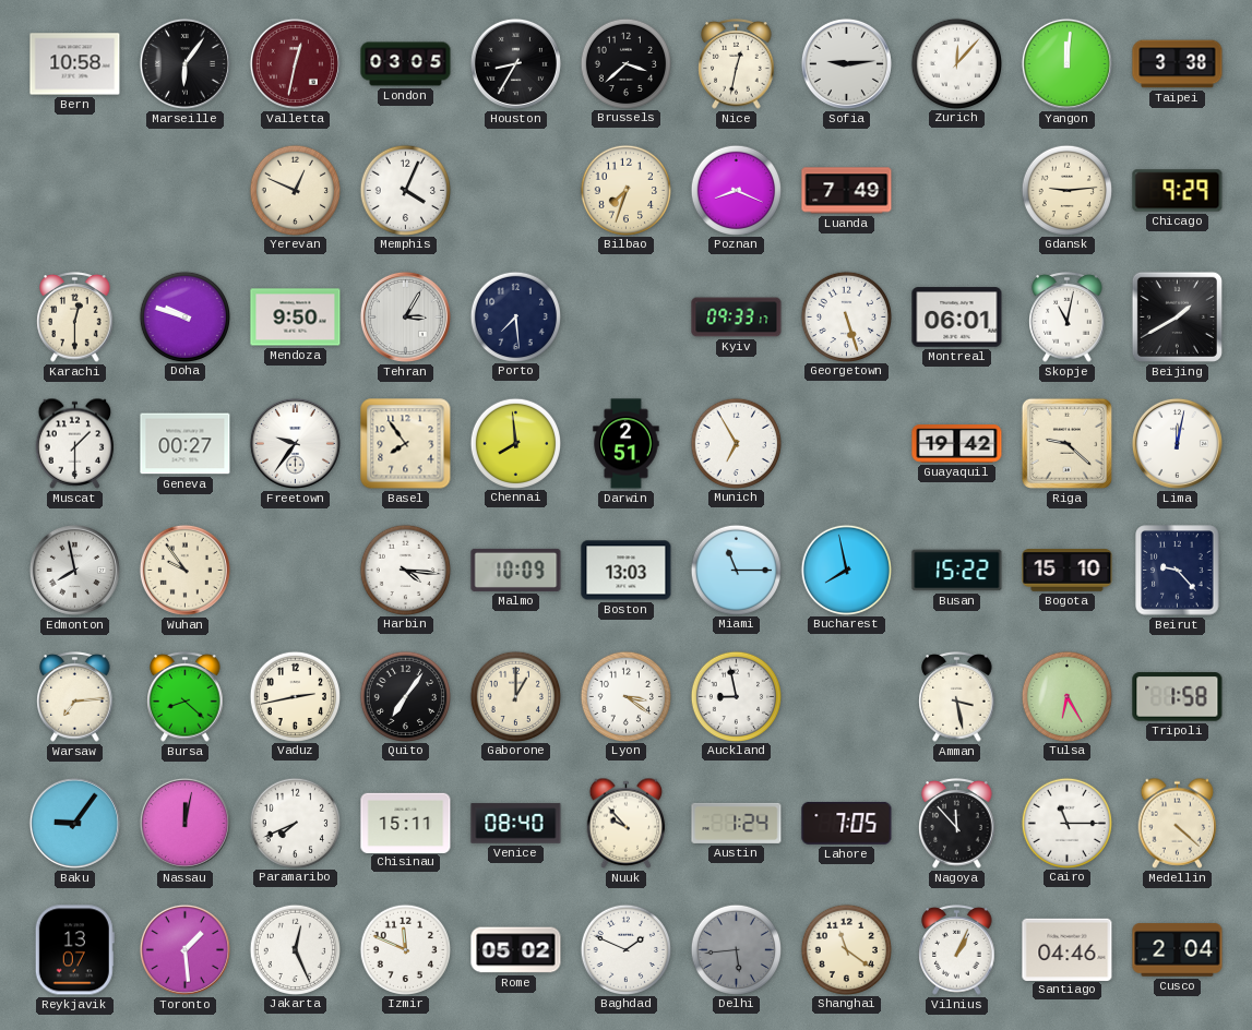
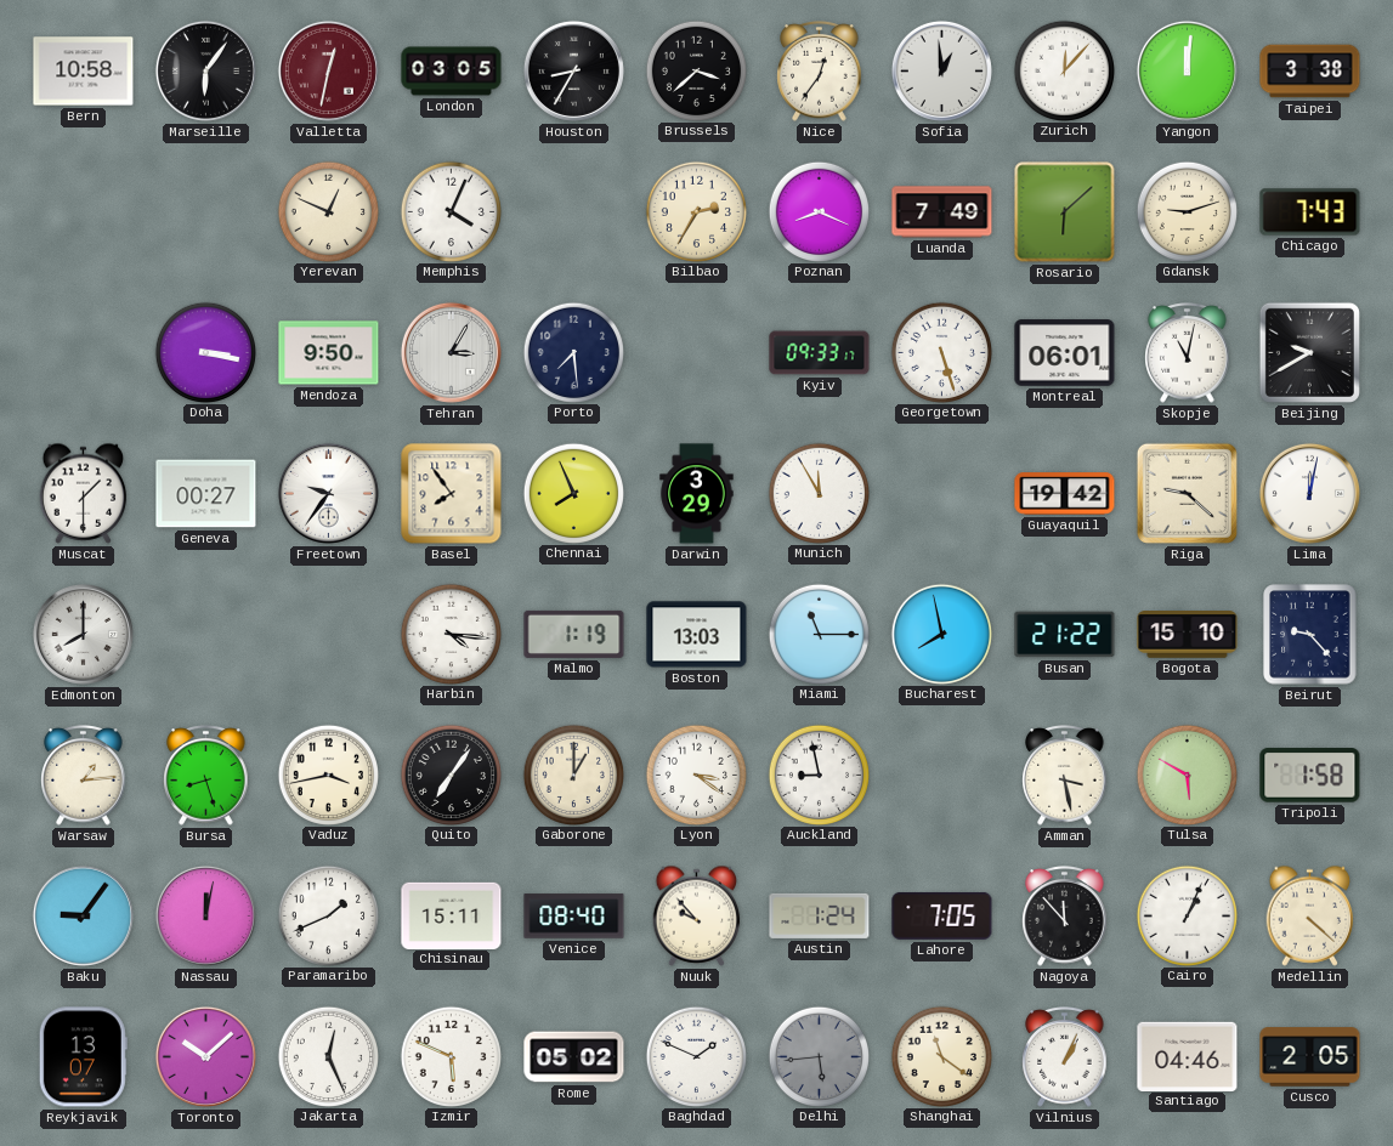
Nice: 12:32 -> 12:36 (820, 72)
Sofia: 9:14 -> 12:59 (941, 70)
Bilbao: 7:33 -> 2:35 (696, 211)
Rosario: none -> 6:08 (1065, 212)
Gdansk: 9:14 -> 9:12 (1187, 211)
Chicago: 9:29 -> 7:43 (1310, 212)
Karachi: 12:30 -> none (75, 318)
Doha: 9:48 -> 3:17 (205, 352)
Beijing: 1:40 -> 9:40 (1309, 352)
Chennai: 7:59 -> 7:56 (573, 493)
Darwin: 2:51 -> 3:29 (697, 494)
Munich: 6:55 -> 11:55 (819, 493)
Edmonton: 7:58 -> 8:00 (83, 634)
Wuhan: 9:54 -> none (184, 570)
Malmo: 10:09 -> 1:19 (574, 634)
Busan: 15:22 -> 21:22 (1065, 635)
Warsaw: 7:14 -> 1:14 (84, 776)
Bursa: 8:22 -> 8:27 (206, 776)
Vaduz: 2:43 -> 3:43 (328, 775)
Tulsa: 6:25 -> 5:50 (1187, 775)
Paramaribo: 7:41 -> 1:41 (328, 915)
Cairo: 11:15 -> 1:04 (1187, 915)
Toronto: 1:29 -> 10:08 (205, 1056)
Izmir: 11:49 -> 5:49 (451, 1056)
Cusco: 2:04 -> 2:05 (1310, 1057)
